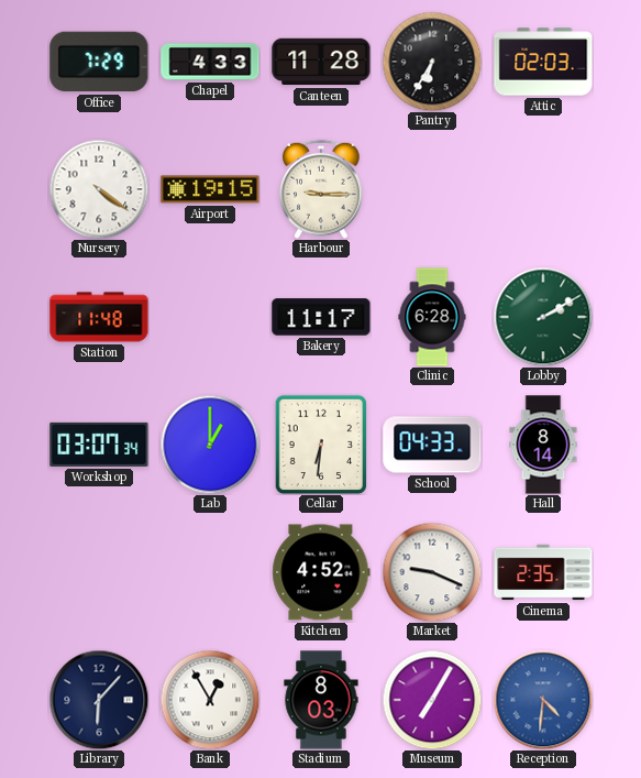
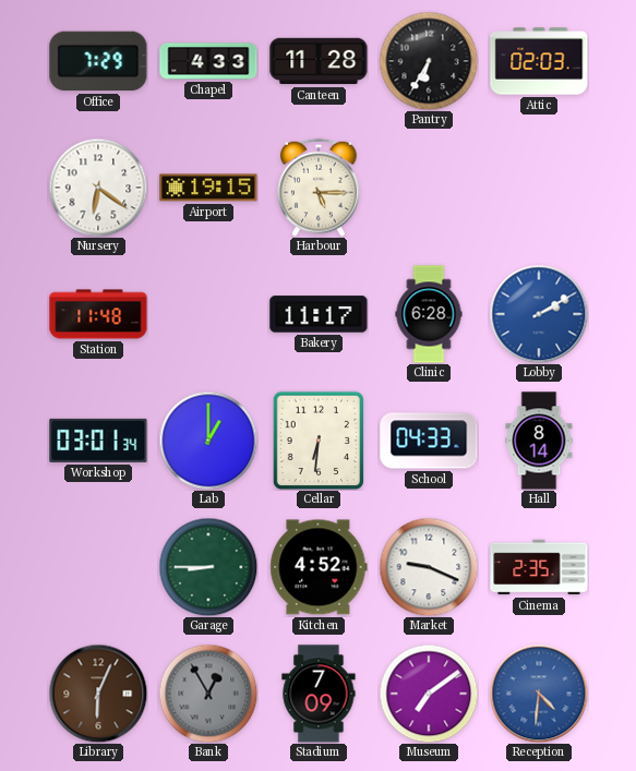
Nursery: 4:21 -> 6:21 (98, 188)
Harbour: 9:15 -> 5:15 (319, 188)
Lobby dial: green -> blue (539, 314)
Workshop: 03:07 -> 03:01 (98, 441)
Garage: none -> 8:45 (208, 567)
Library: 6:07 -> 6:04 (98, 694)
Library dial: navy -> brown (98, 694)
Bank dial: white -> grey (208, 694)
Stadium: 8:03 -> 7:09 (319, 694)
Museum: 7:05 -> 7:09 (429, 694)
